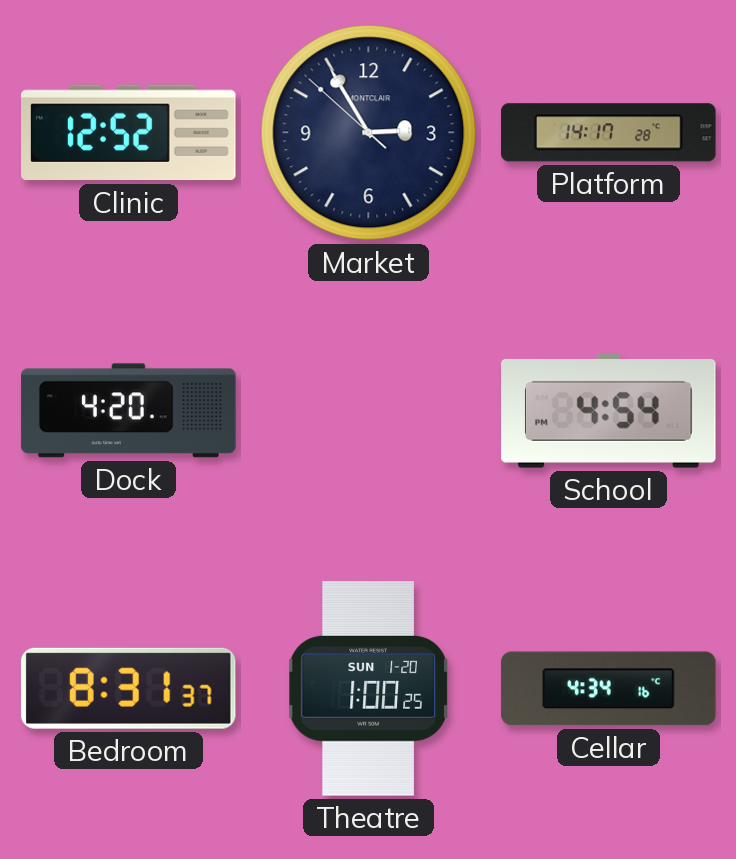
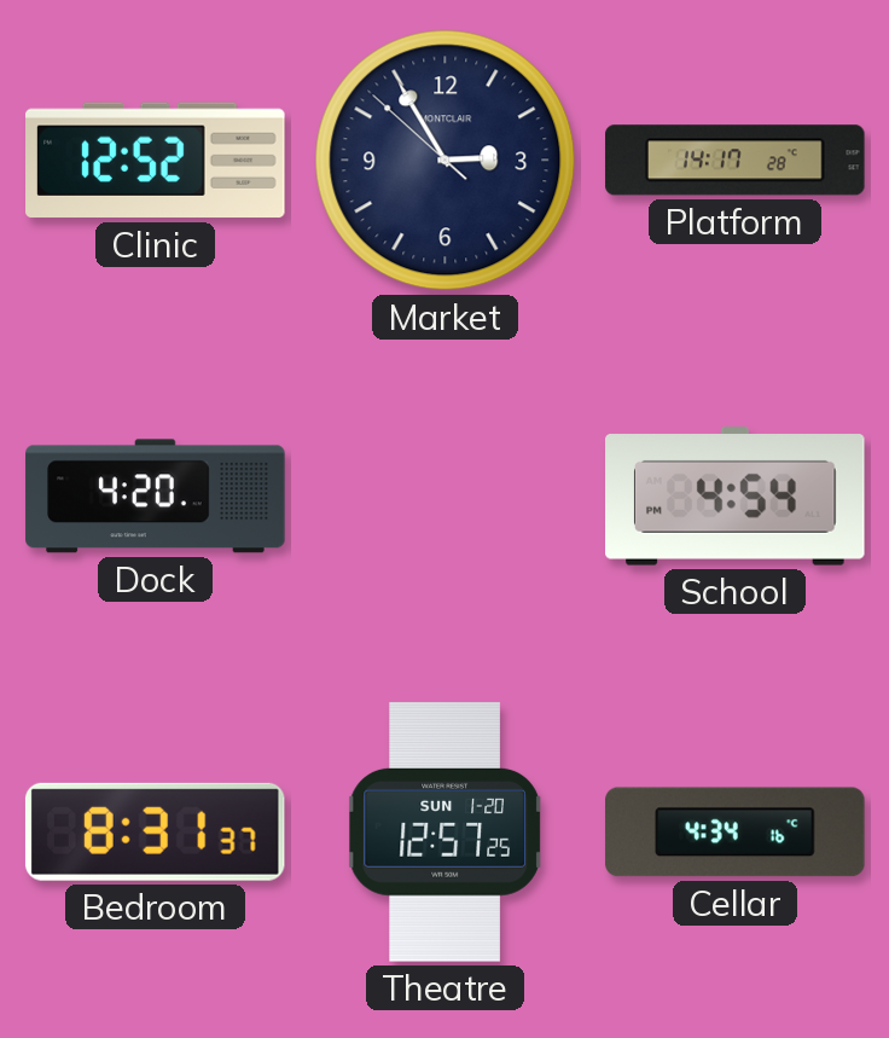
Theatre: 1:00 -> 12:57 (444, 833)
